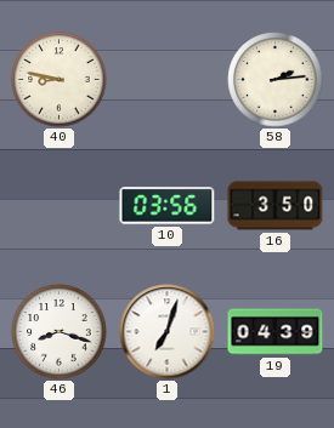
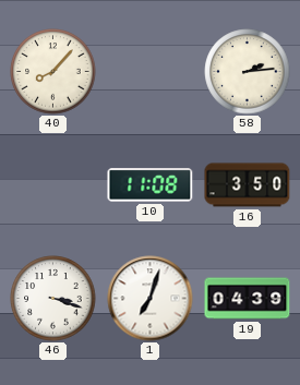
40: 8:47 -> 8:07 (53, 72)
10: 03:56 -> 11:08 (151, 185)
46: 8:18 -> 3:18 (53, 299)
